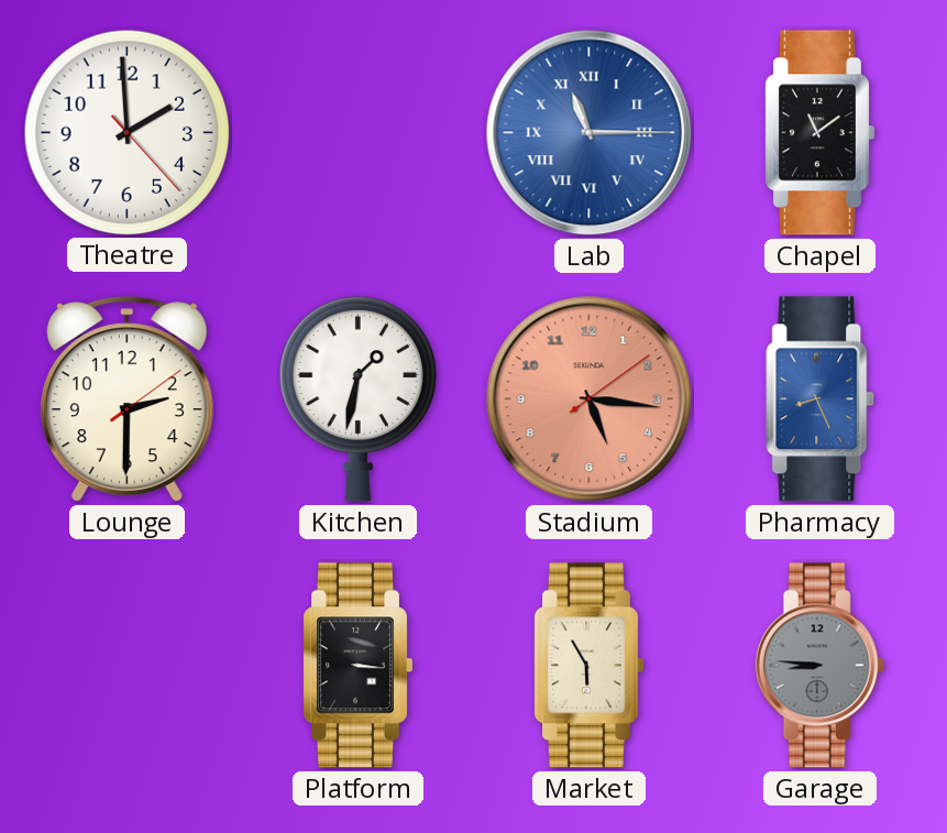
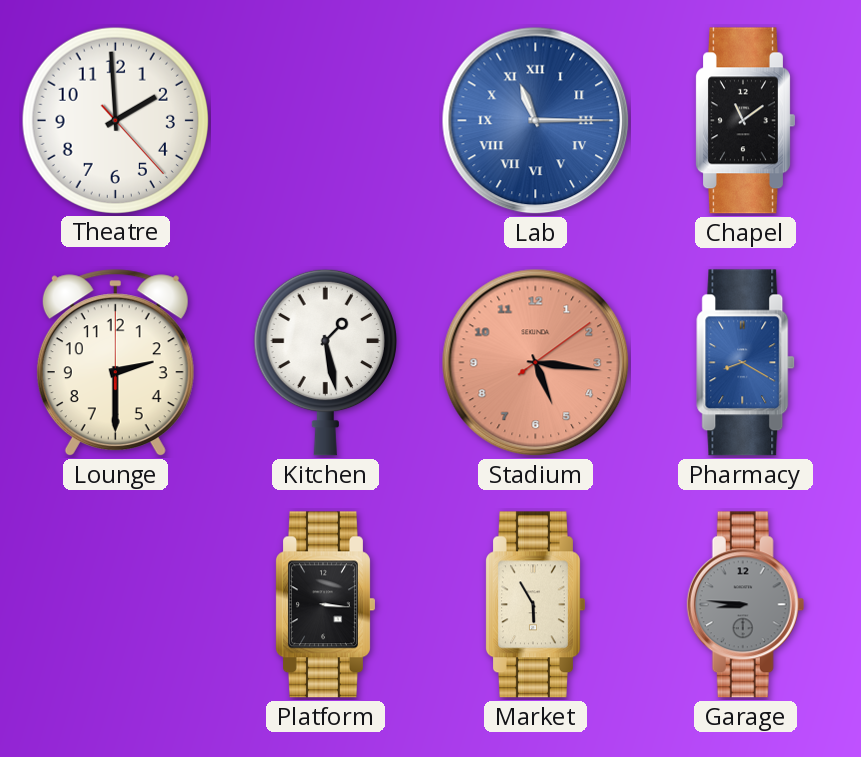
Lounge: 2:30:09 -> 2:30:00 (115, 363)
Kitchen: 1:32 -> 1:28 (325, 362)
Pharmacy: 8:26 -> 8:20 (746, 363)
